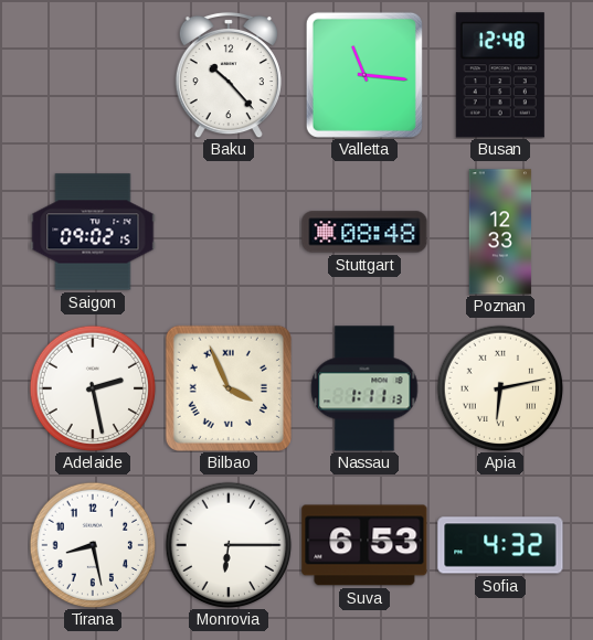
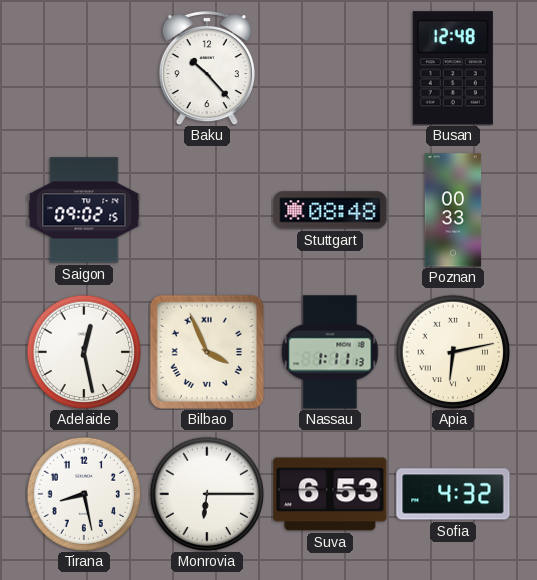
Valletta: 11:16 -> none (364, 75)
Poznan: 12:33 -> 00:33 (453, 210)
Adelaide: 2:28 -> 12:28 (84, 352)
